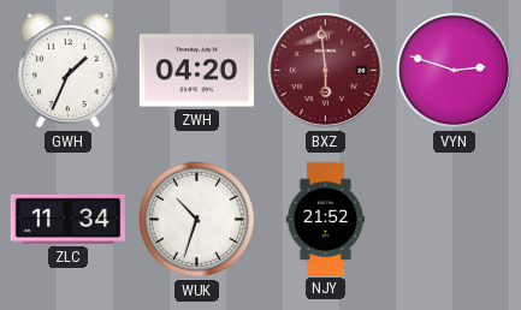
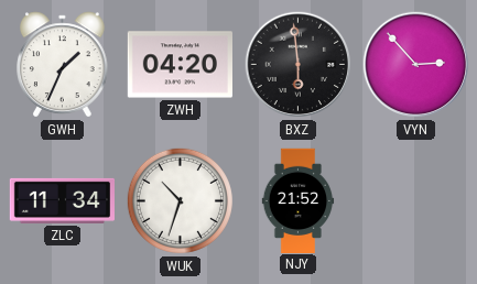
BXZ dial: burgundy -> black (299, 65)
VYN: 2:48 -> 2:53 (416, 65)
